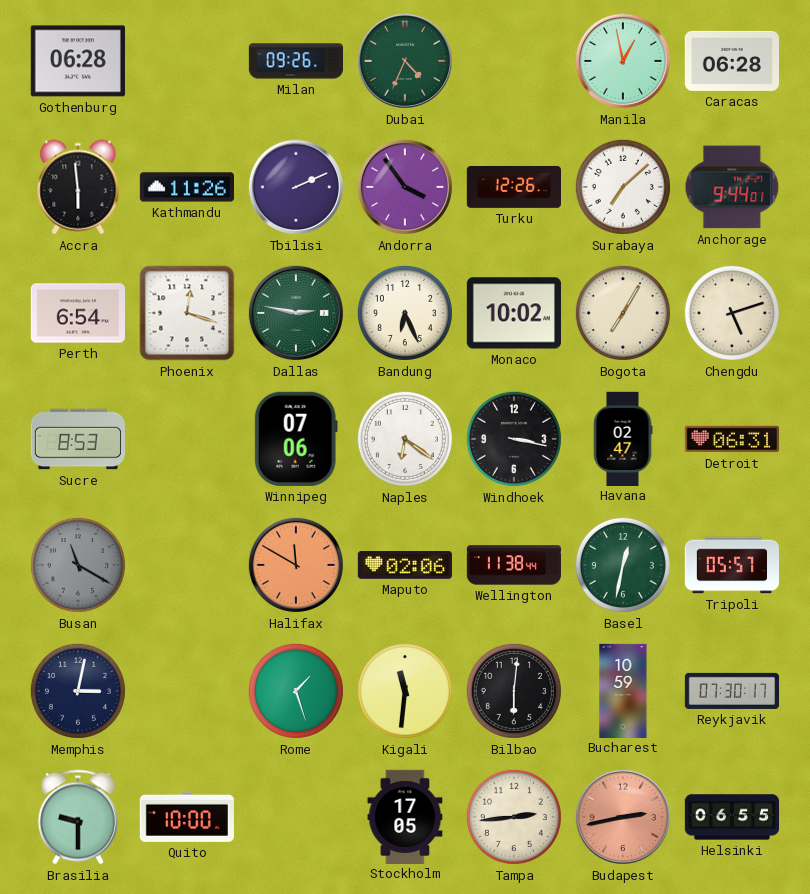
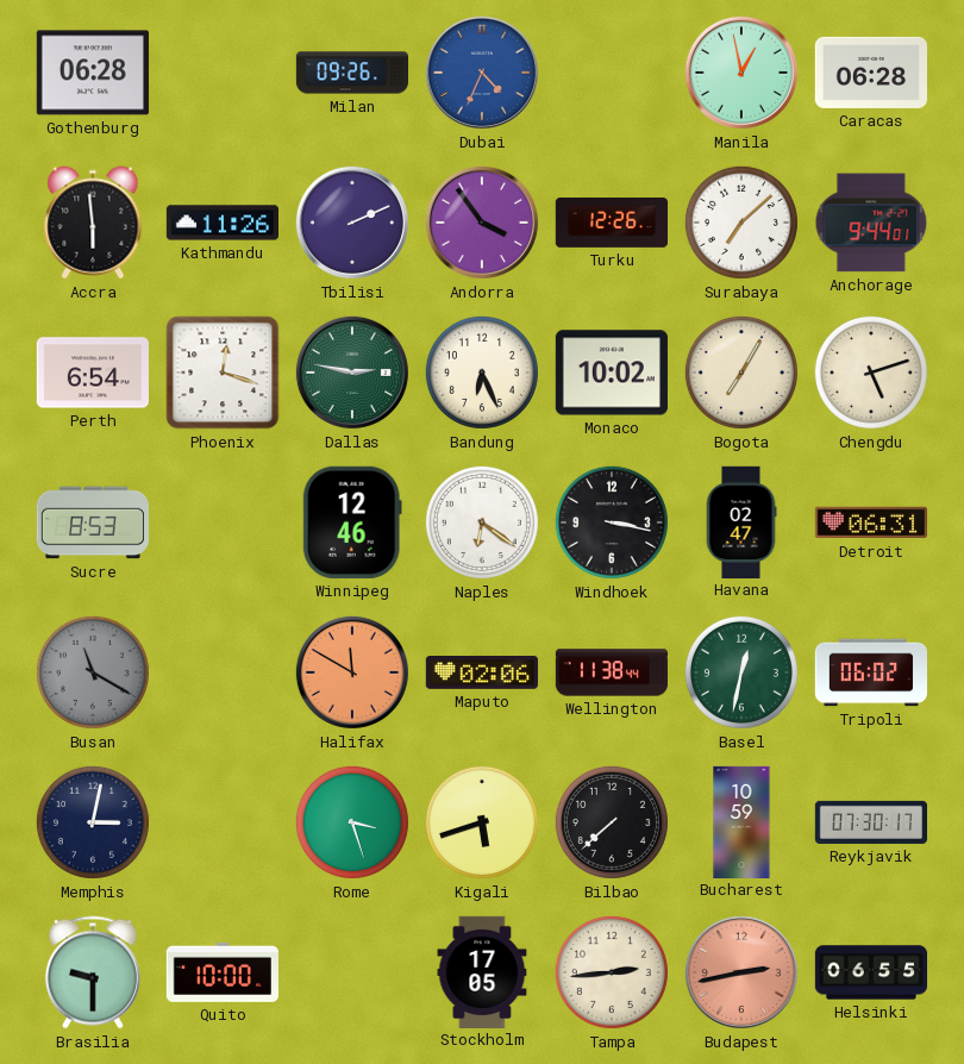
Dubai dial: green -> blue (482, 73)
Winnipeg: 07:06 -> 12:46 (352, 522)
Tripoli: 05:57 -> 06:02 (870, 672)
Rome: 1:27 -> 3:27 (352, 822)
Kigali: 11:31 -> 5:42 (482, 822)
Bilbao: 6:01 -> 7:38 (612, 822)
